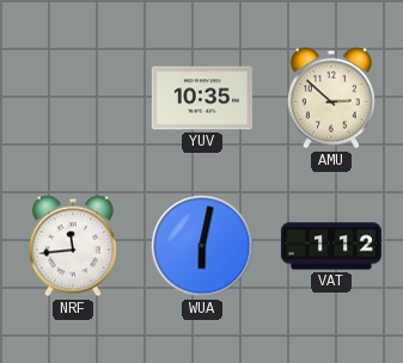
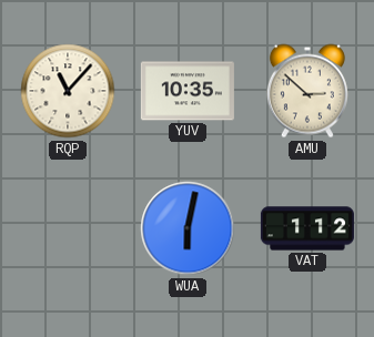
RQP: none -> 11:07 (68, 91)
NRF: 11:44 -> none (73, 246)
